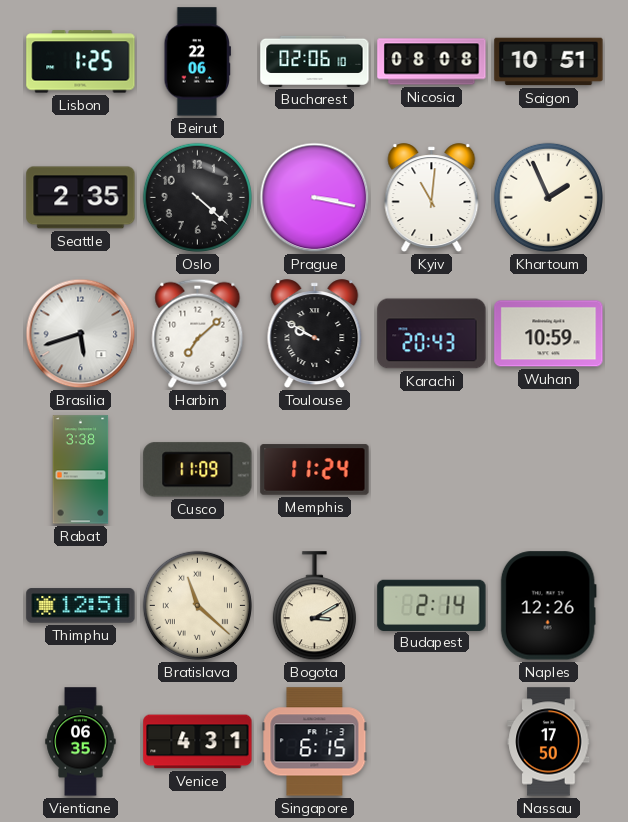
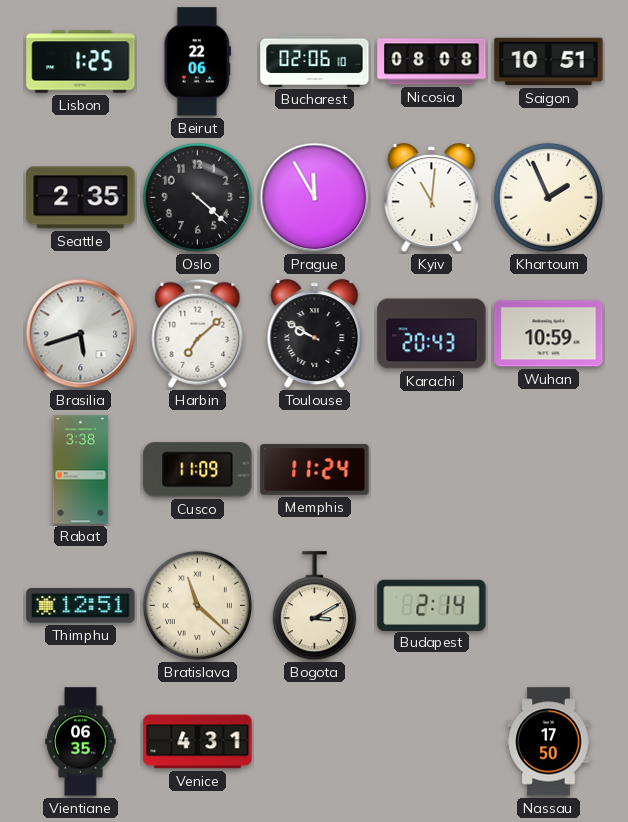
Prague: 3:17 -> 11:55 (315, 198)
Naples: 12:26 -> none (548, 606)
Singapore: 6:15 -> none (315, 742)
